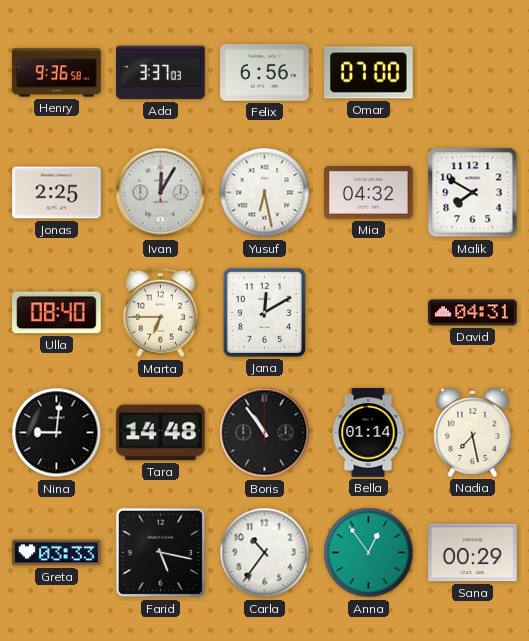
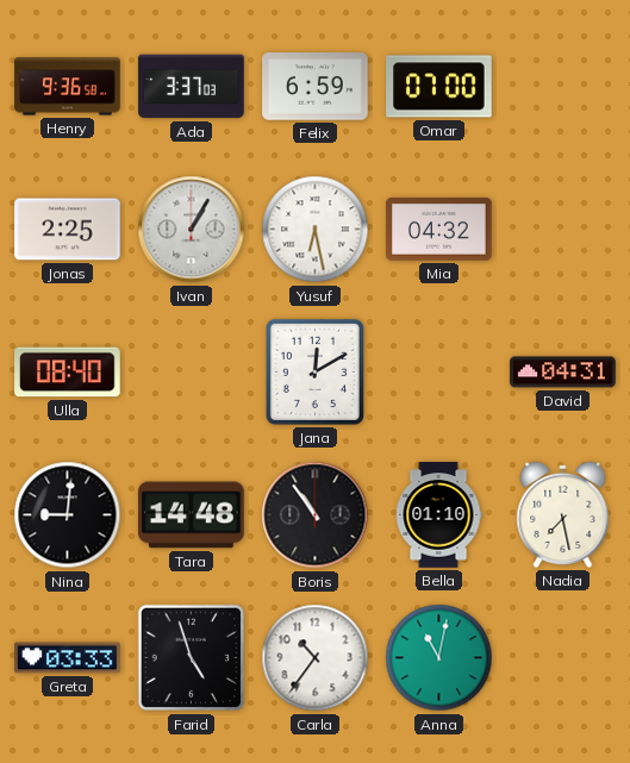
Felix: 6:56 -> 6:59 (316, 87)
Ivan: 12:05 -> 1:05 (192, 230)
Malik: 7:50 -> none (473, 193)
Marta: 6:45 -> none (160, 313)
Bella: 01:14 -> 01:10 (438, 515)
Farid: 5:17 -> 4:57 (192, 658)
Anna: 12:54 -> 11:02 (439, 658)
Sana: 00:29 -> none (473, 553)
